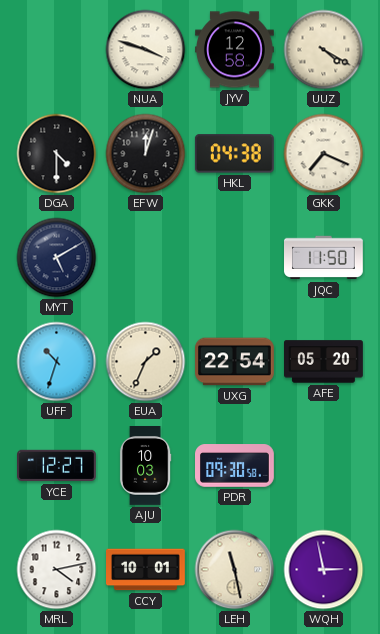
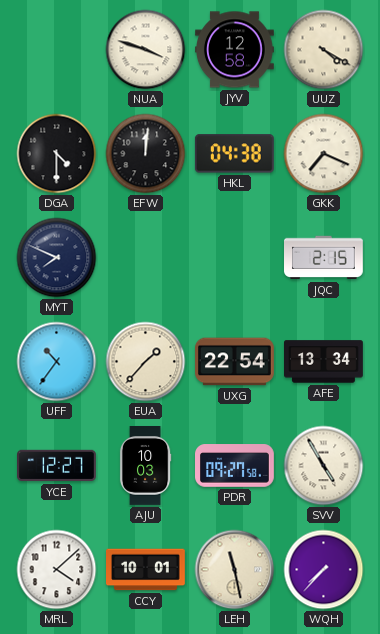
EFW: 12:03 -> 12:01 (146, 154)
MYT: 5:10 -> 7:49 (57, 258)
JQC: 11:50 -> 2:15 (324, 258)
UFF: 10:33 -> 10:36 (57, 362)
EUA: 1:34 -> 1:37 (146, 362)
AFE: 05:20 -> 13:34 (324, 362)
PDR: 09:30 -> 09:27 (235, 466)
SVV: none -> 4:55 (324, 466)
MRL: 4:13 -> 4:08 (57, 570)
WQH: 2:58 -> 7:37 (324, 570)
